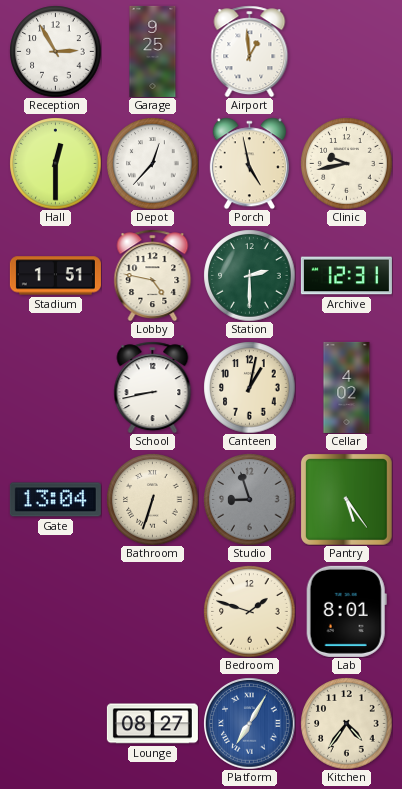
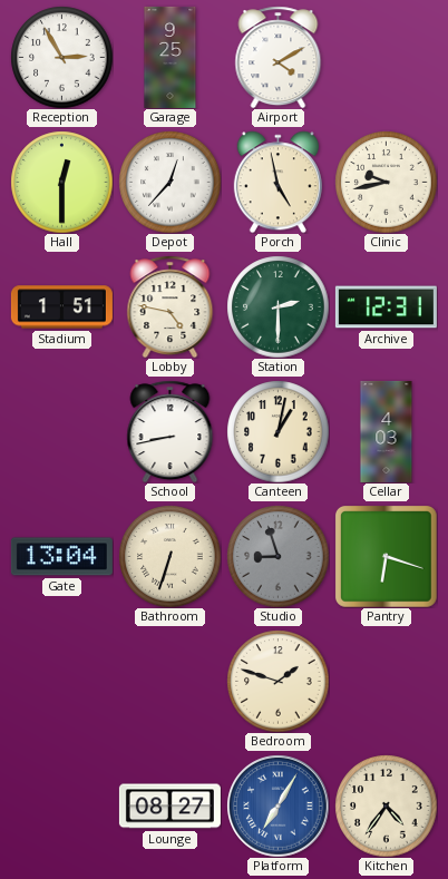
Airport: 12:59 -> 4:10 (279, 57)
Cellar: 4:02 -> 4:03 (387, 431)
Pantry: 5:24 -> 6:18 (387, 557)
Lab: 8:01 -> none (346, 611)
